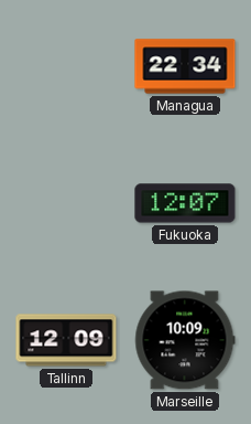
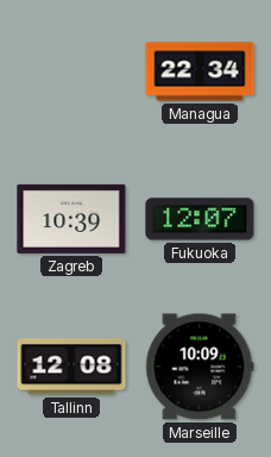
Zagreb: none -> 10:39 (71, 219)
Tallinn: 12:09 -> 12:08 (71, 367)
